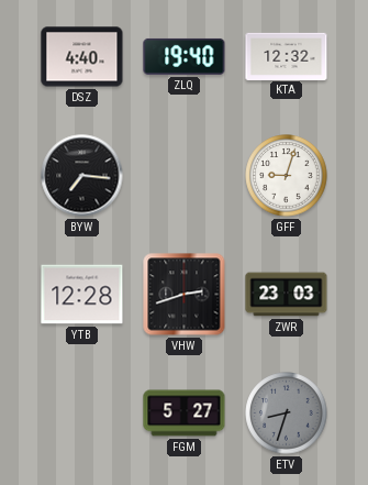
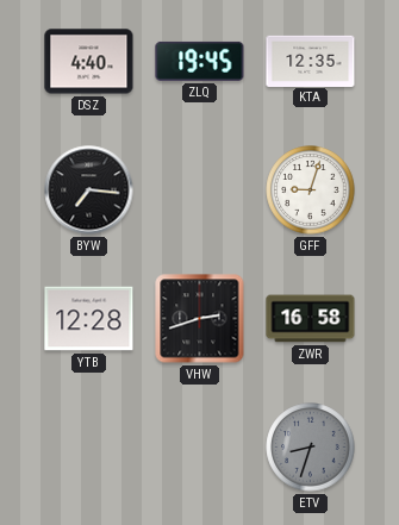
ZLQ: 19:40 -> 19:45 (200, 61)
KTA: 12:32 -> 12:35 (311, 61)
ZWR: 23:03 -> 16:58 (311, 319)
FGM: 5:27 -> none (185, 414)
